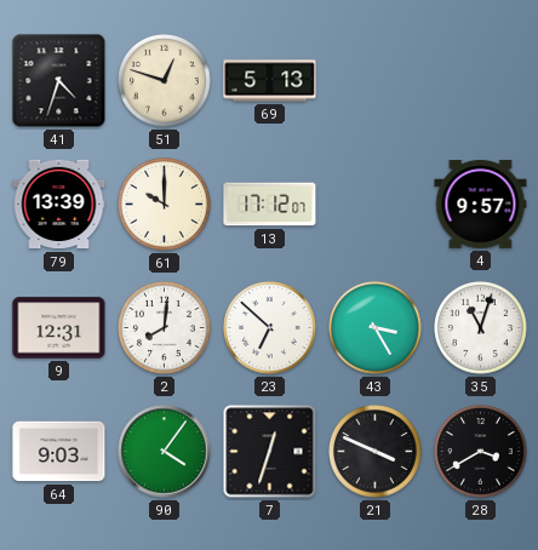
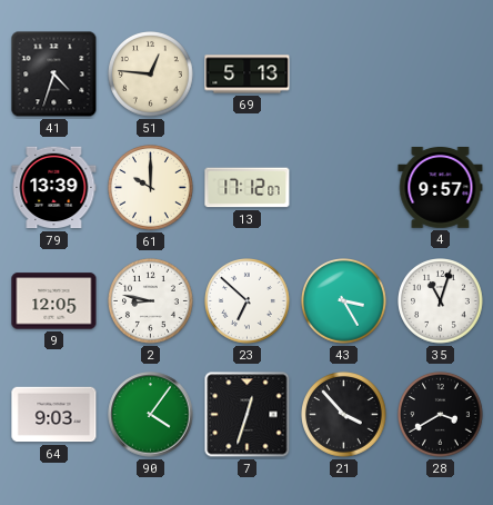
51: 12:48 -> 12:46 (151, 75)
9: 12:31 -> 12:05 (54, 301)
2: 8:01 -> 8:47 (151, 301)
21: 3:49 -> 3:53 (344, 415)
